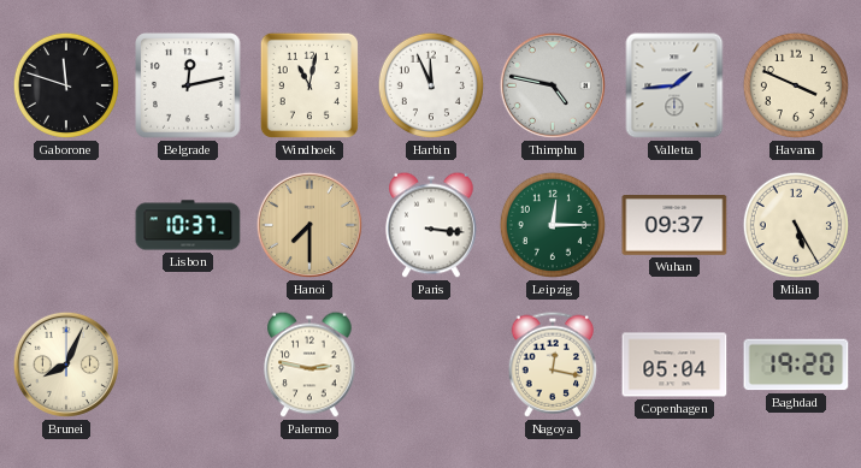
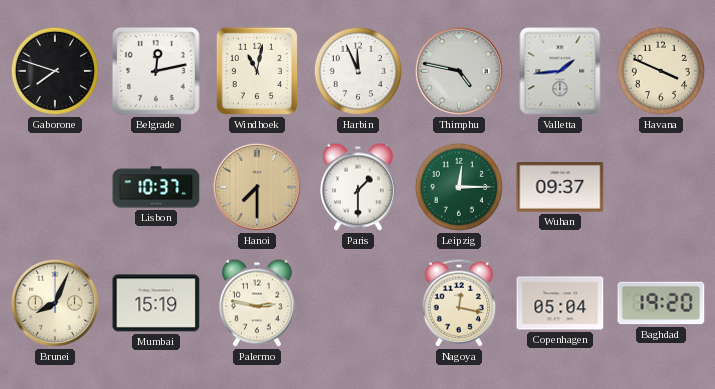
Gaborone: 11:48 -> 7:48 (55, 71)
Paris: 3:16 -> 1:30 (358, 187)
Milan: 5:25 -> none (796, 225)
Mumbai: none -> 15:19 (156, 303)
